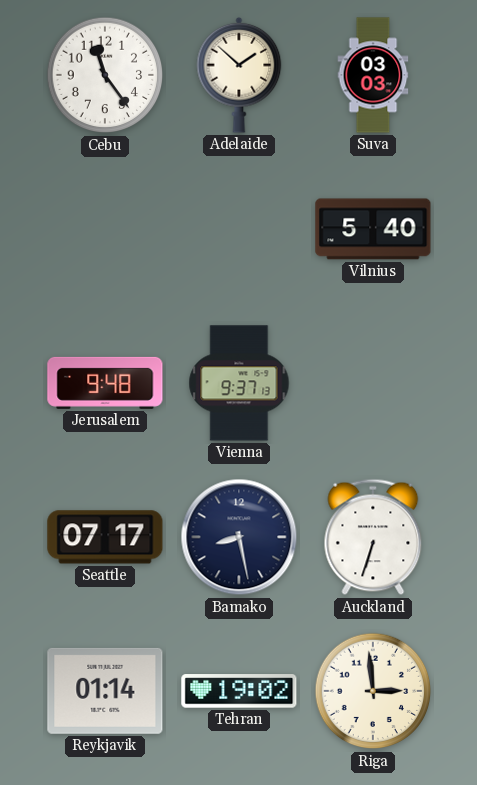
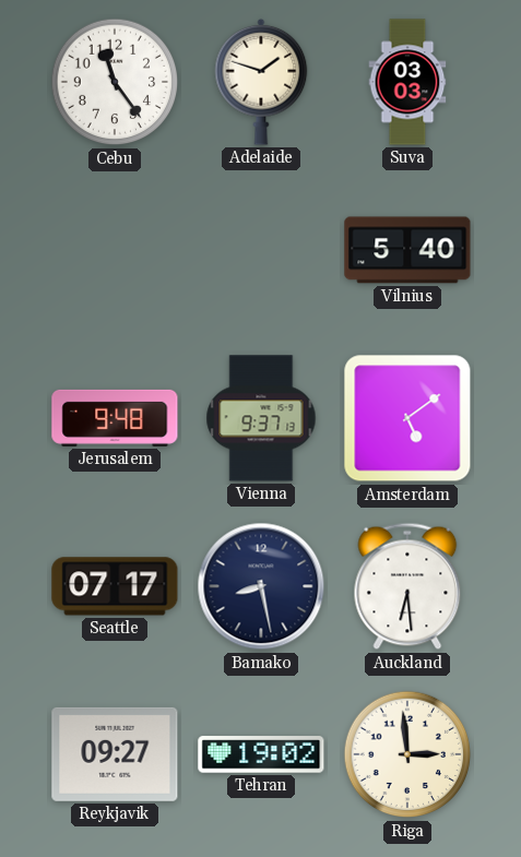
Adelaide: 1:52 -> 1:48 (261, 82)
Amsterdam: none -> 5:09 (407, 418)
Auckland: 6:33 -> 6:29 (407, 586)
Reykjavik: 01:14 -> 09:27 (115, 754)
